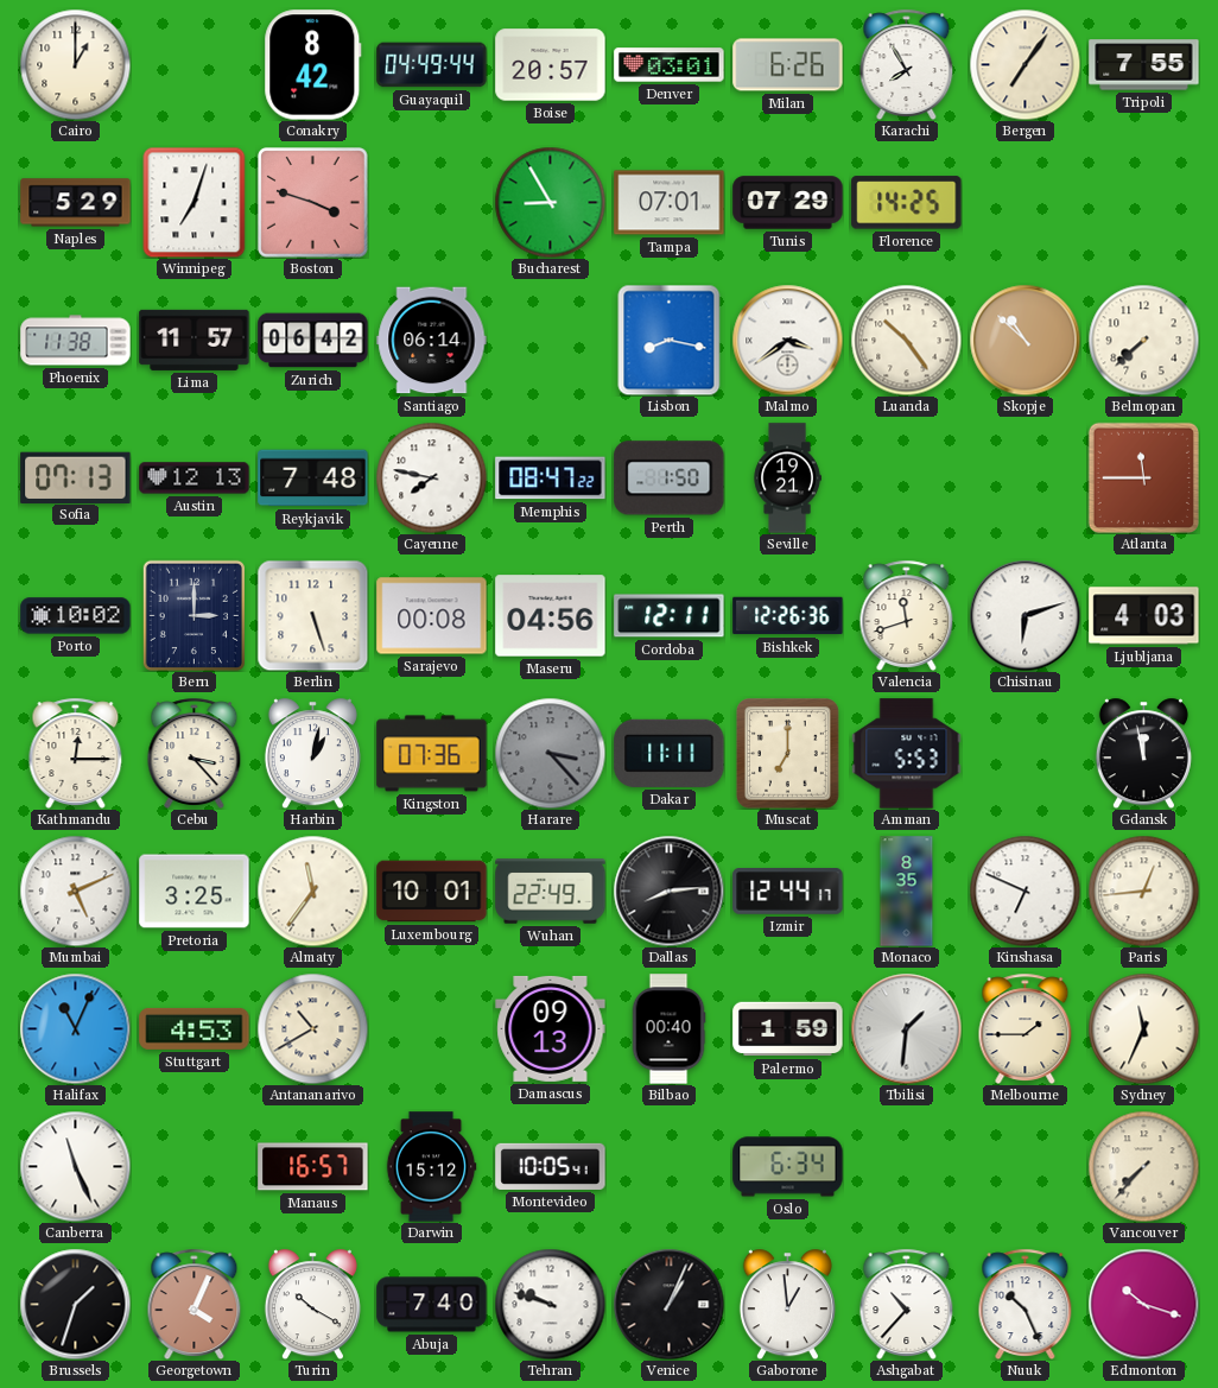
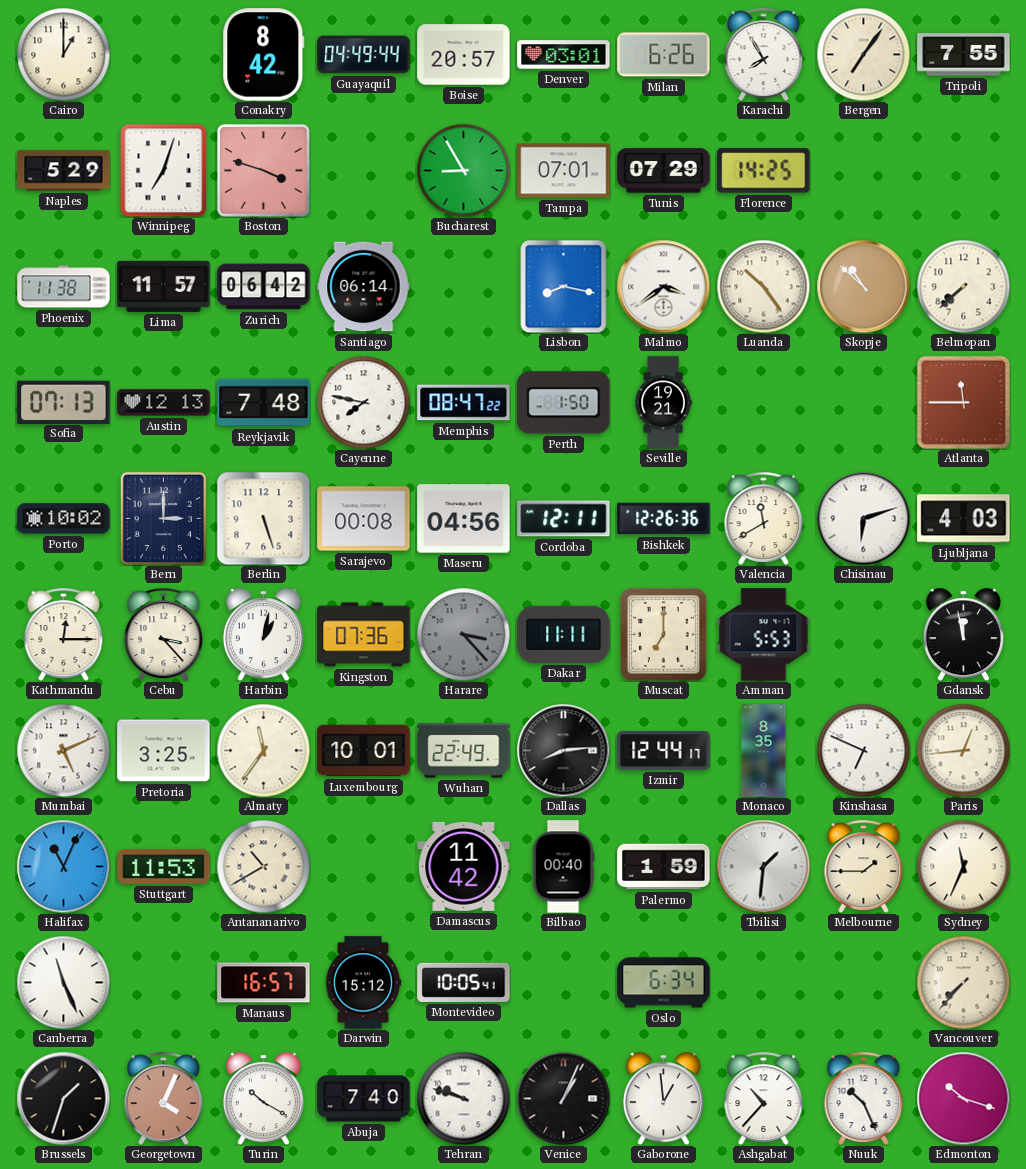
Valencia: 11:42 -> 11:40 (764, 518)
Stuttgart: 4:53 -> 11:53 (164, 866)
Damascus: 09:13 -> 11:42 (464, 866)
